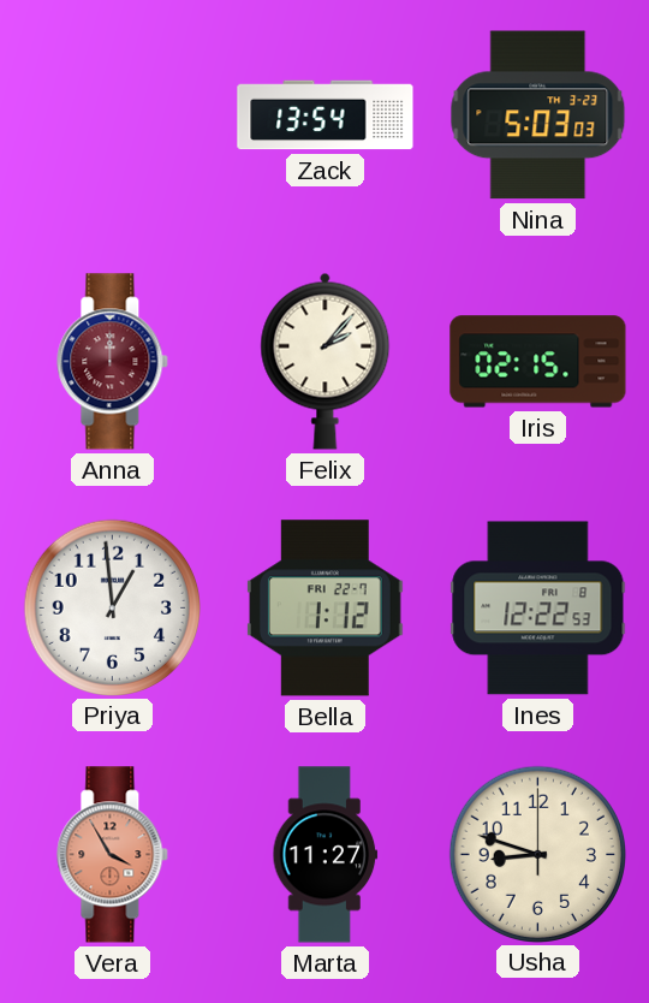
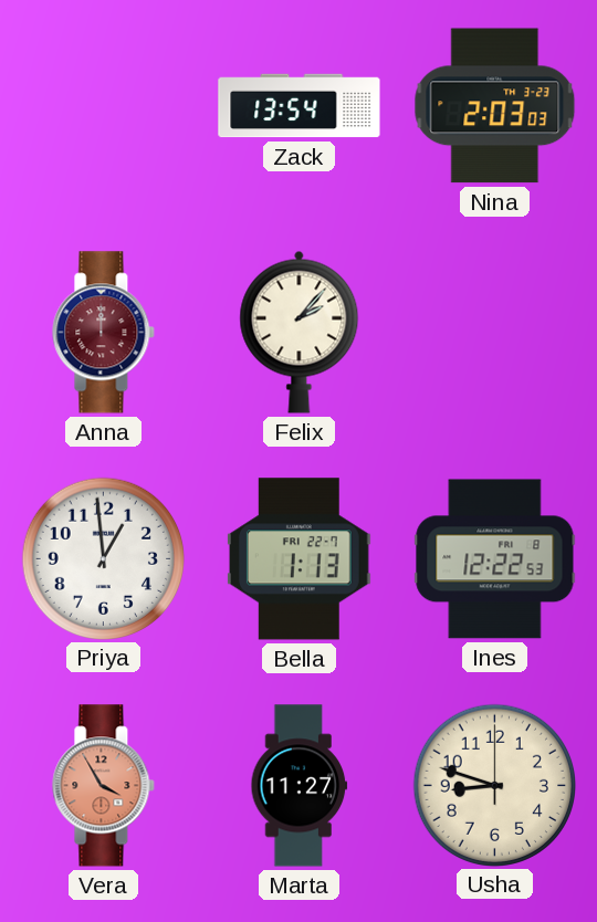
Nina: 5:03 -> 2:03 (495, 106)
Iris: 02:15 -> none (538, 362)
Bella: 1:12 -> 1:13 (298, 559)
